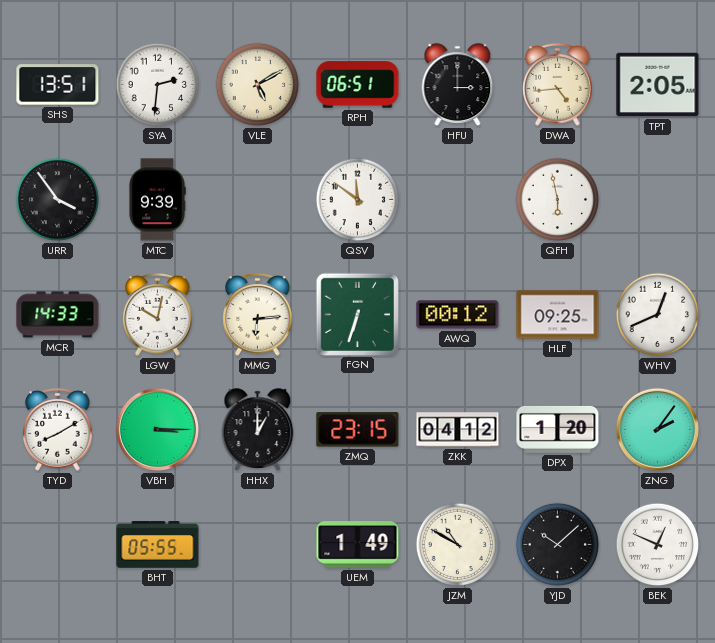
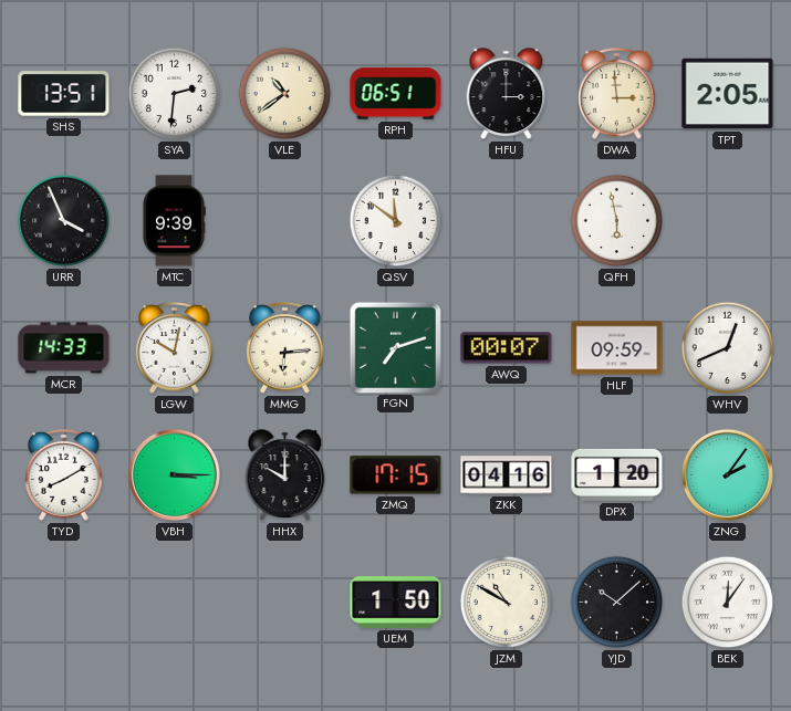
VLE: 5:10 -> 10:39 (285, 94)
DWA: 4:44 -> 2:59 (617, 94)
URR: 3:54 -> 3:56 (64, 221)
FGN: 6:33 -> 7:12 (395, 347)
AWQ: 00:12 -> 00:07 (507, 348)
HLF: 09:25 -> 09:59 (617, 348)
HHX: 1:00 -> 10:00 (285, 475)
ZMQ: 23:15 -> 17:15 (396, 475)
ZKK: 04:12 -> 04:16 (507, 475)
BHT: 05:55 -> none (158, 545)
UEM: 1:49 -> 1:50 (396, 603)
BEK: 12:49 -> 12:06 (728, 603)
